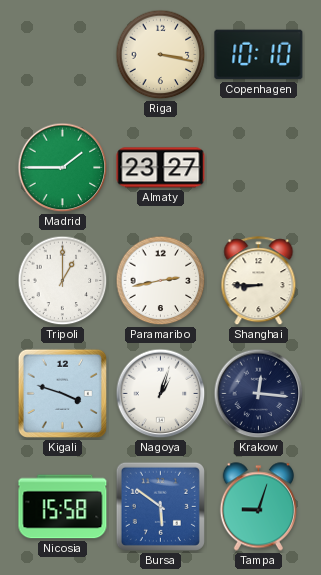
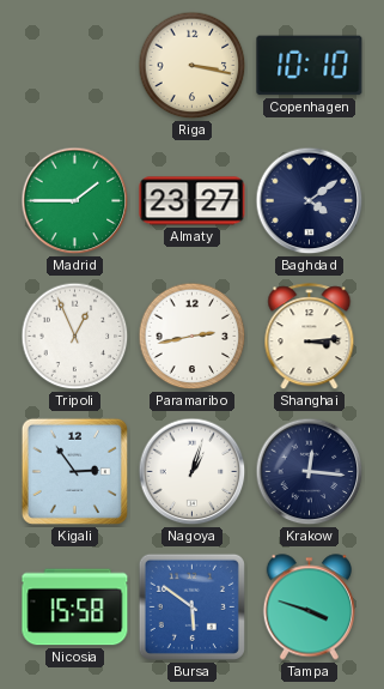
Baghdad: none -> 4:09 (310, 201)
Tripoli: 1:00 -> 12:56 (75, 337)
Shanghai: 8:45 -> 3:14 (310, 337)
Kigali: 3:48 -> 2:54 (74, 471)
Tampa: 9:03 -> 3:48 (309, 608)
